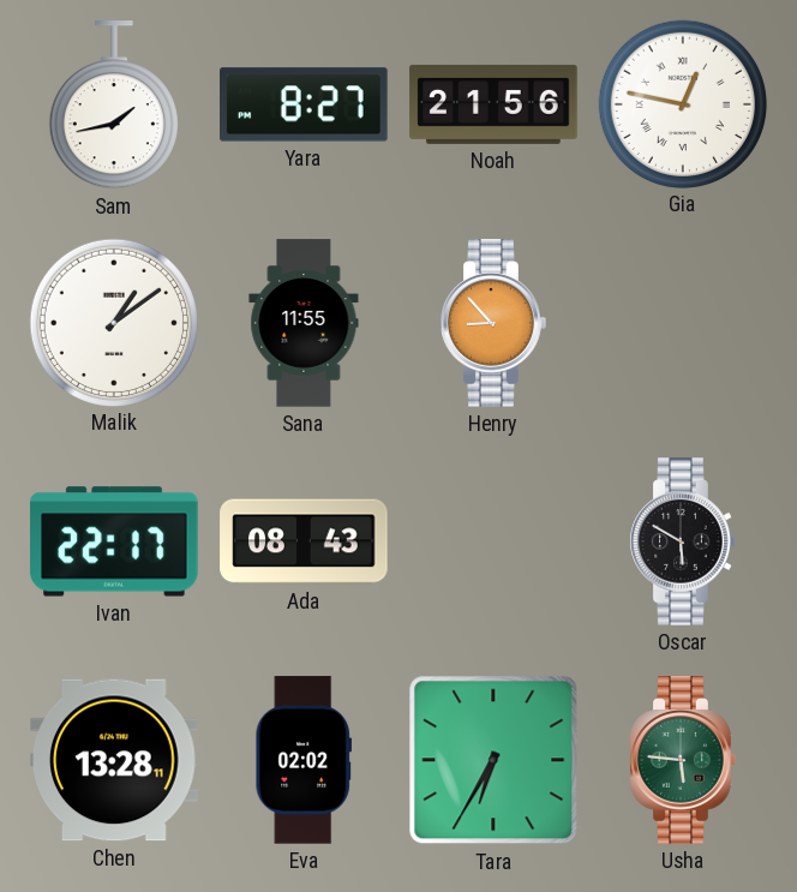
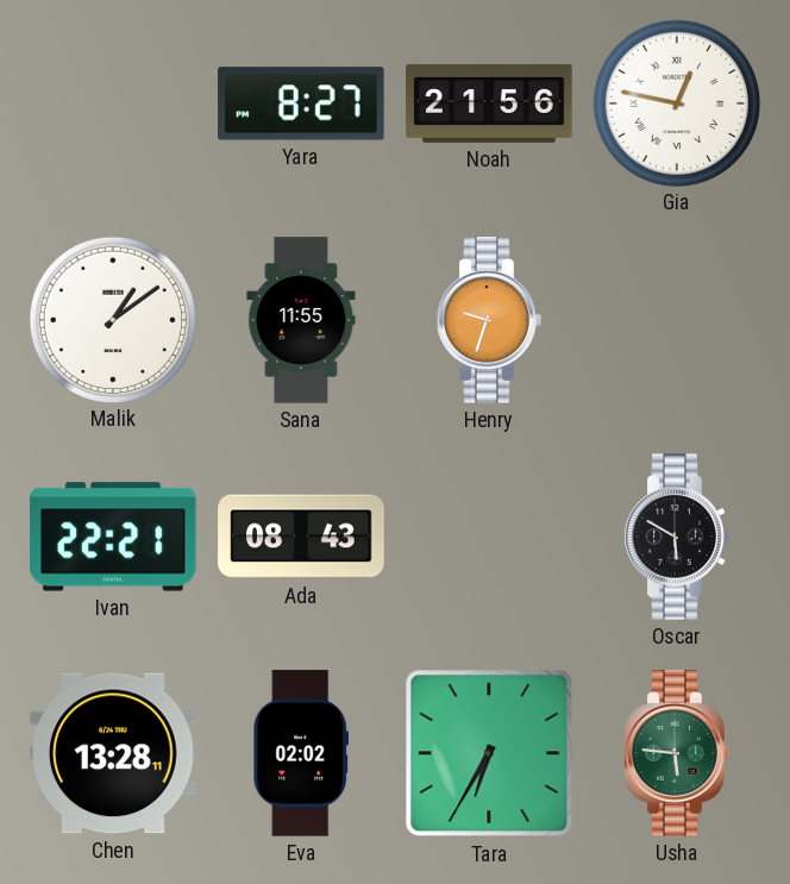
Sam: 1:43 -> none (114, 106)
Henry: 8:53 -> 9:33 (489, 320)
Ivan: 22:17 -> 22:21 (113, 537)
